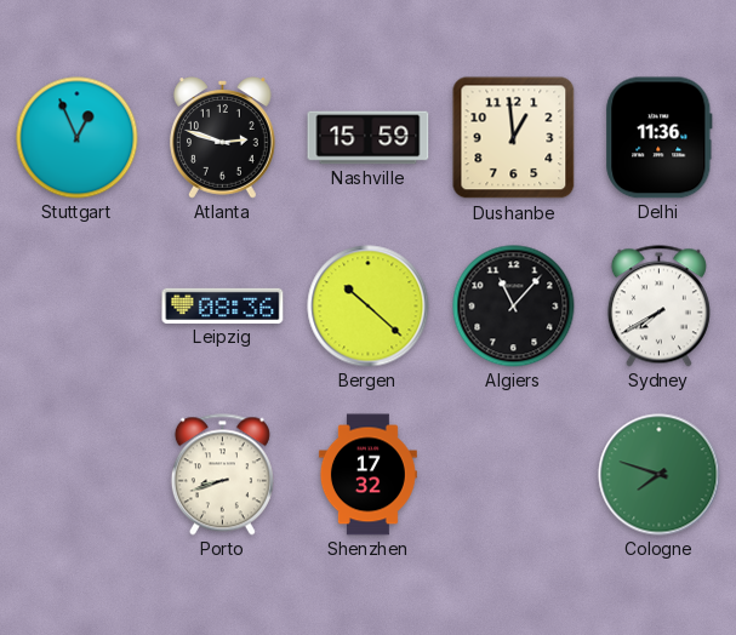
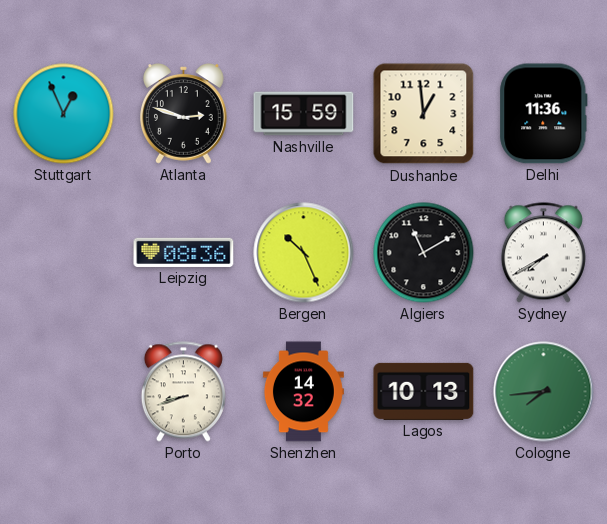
Bergen: 10:22 -> 10:26 (304, 253)
Algiers: 11:07 -> 11:10 (424, 253)
Shenzhen: 17:32 -> 14:32 (303, 392)
Lagos: none -> 10:13 (424, 391)
Cologne: 7:48 -> 7:44 (544, 392)
